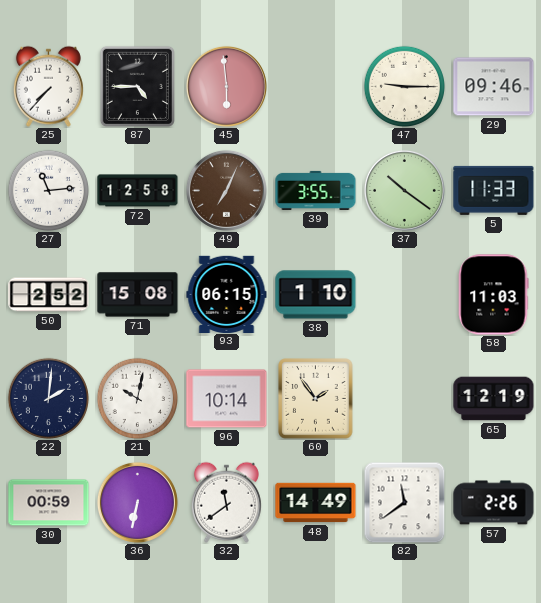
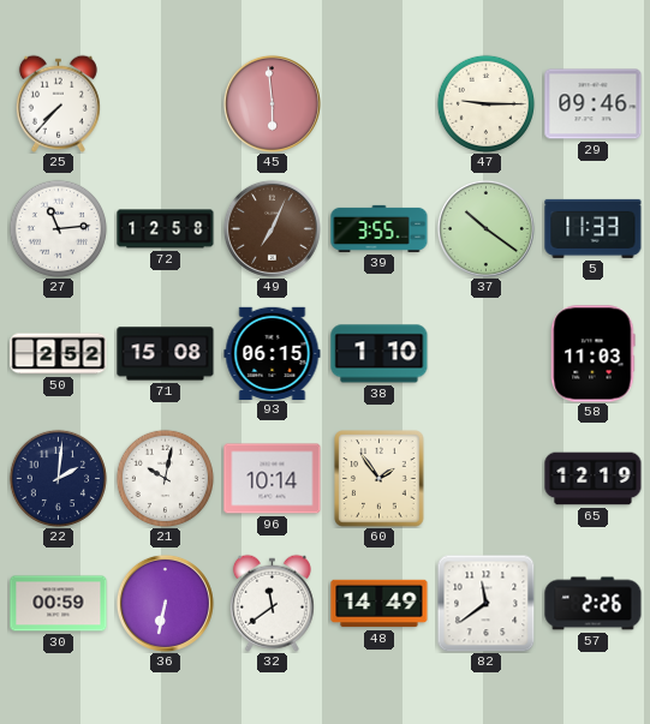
87: 4:45 -> none (137, 86)
